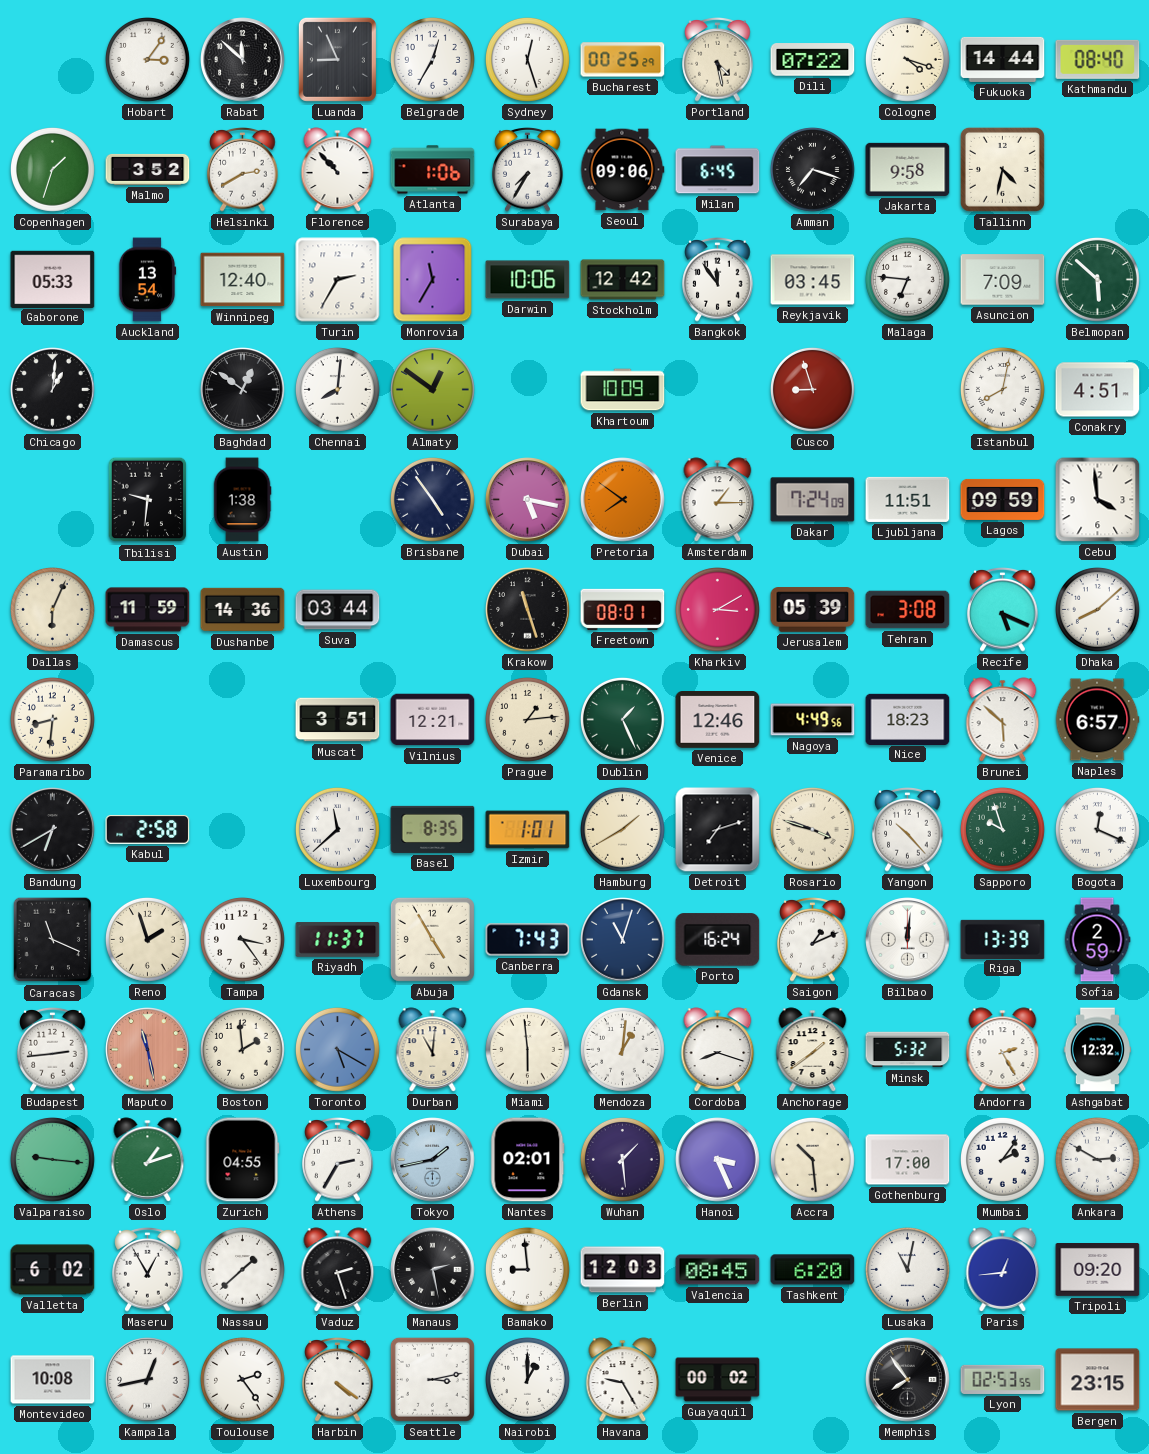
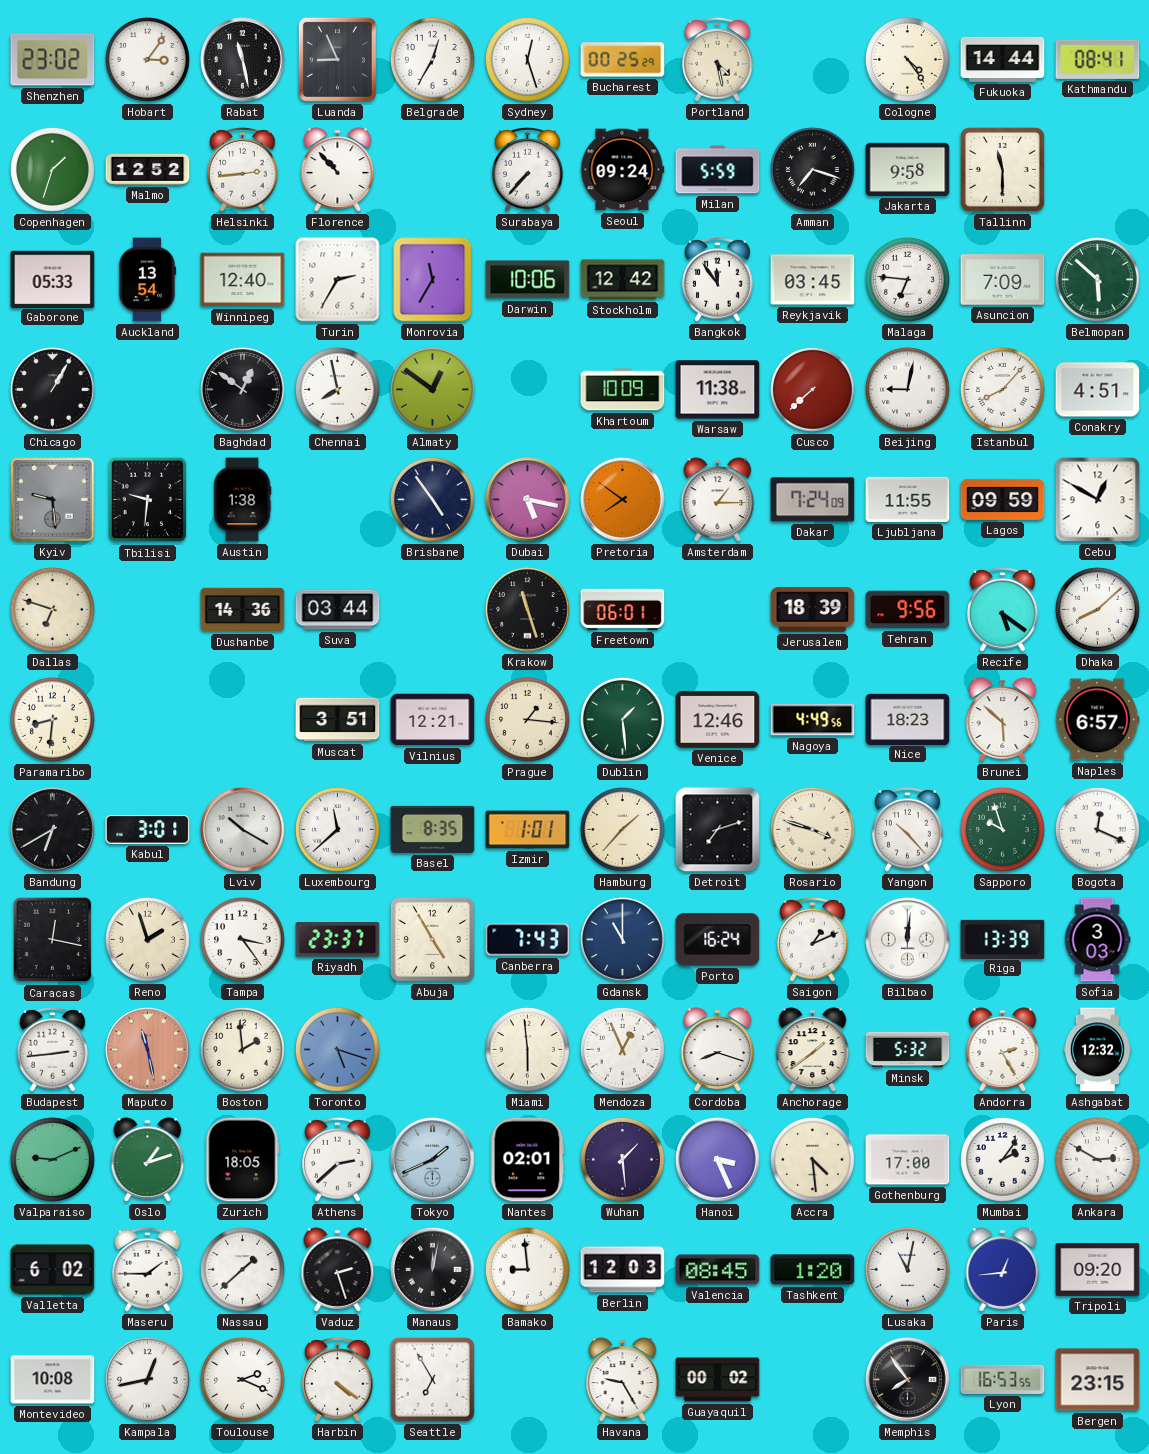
Shenzhen: none -> 23:02 (53, 60)
Rabat: 11:52 -> 11:28 (243, 60)
Dili: 07:22 -> none (813, 60)
Cologne: 4:18 -> 4:24 (908, 60)
Kathmandu: 08:40 -> 08:41 (1098, 59)
Malmo: 3:52 -> 12:52 (148, 169)
Helsinki: 2:40 -> 2:44 (243, 170)
Atlanta: 1:06 -> none (433, 170)
Surabaya: 7:35 -> 7:37 (528, 170)
Seoul: 09:06 -> 09:24 (622, 170)
Milan: 6:45 -> 5:59 (718, 170)
Tallinn: 4:32 -> 11:30 (1002, 169)
Chicago: 1:01 -> 1:05 (53, 390)
Chennai: 8:01 -> 7:58 (338, 390)
Warsaw: none -> 11:38 (718, 390)
Cusco: 8:57 -> 7:38 (813, 390)
Beijing: none -> 9:02 (908, 390)
Istanbul: 8:02 -> 8:07 (1003, 390)
Kyiv: none -> 9:29 (53, 500)
Ljubljana: 11:51 -> 11:55 (908, 499)
Cebu: 3:59 -> 12:50 (1098, 500)
Dallas: 6:04 -> 6:48 (53, 610)
Damascus: 11:59 -> none (148, 610)
Freetown: 08:01 -> 06:01 (623, 609)
Kharkiv: 3:10 -> none (718, 610)
Jerusalem: 05:39 -> 18:39 (813, 610)
Tehran: 3:08 -> 9:56 (908, 610)
Recife: 5:19 -> 5:21 (1003, 610)
Prague: 1:14 -> 1:16 (528, 720)
Dublin: 1:26 -> 1:29 (623, 720)
Kabul: 2:58 -> 3:01 (148, 829)
Lviv: none -> 10:20 (243, 830)
Hamburg: 1:40 -> 1:37 (623, 830)
Caracas: 11:19 -> 12:17 (53, 940)
Riyadh: 11:37 -> 23:37 (338, 940)
Gdansk: 11:03 -> 11:00 (623, 940)
Sofia: 2:59 -> 3:03 (1097, 940)
Toronto: 5:20 -> 5:18 (338, 1050)
Durban: 11:01 -> none (433, 1050)
Mendoza: 1:01 -> 12:56 (623, 1050)
Valparaiso: 9:16 -> 9:11 (53, 1160)
Zurich: 04:55 -> 18:05 (243, 1160)
Athens: 2:35 -> 2:38 (338, 1160)
Tokyo: 1:43 -> 1:41 (433, 1160)
Accra: 10:29 -> 4:29 (813, 1160)
Maseru: 12:55 -> 1:45 (148, 1270)
Manaus: 2:28 -> 12:02 (433, 1270)
Tashkent: 6:20 -> 1:20 (813, 1270)
Toulouse: 2:24 -> 2:19 (243, 1380)
Seattle: 3:13 -> 6:55 (432, 1379)
Nairobi: 1:00 -> none (528, 1380)
Lyon: 02:53 -> 16:53 (1003, 1379)
